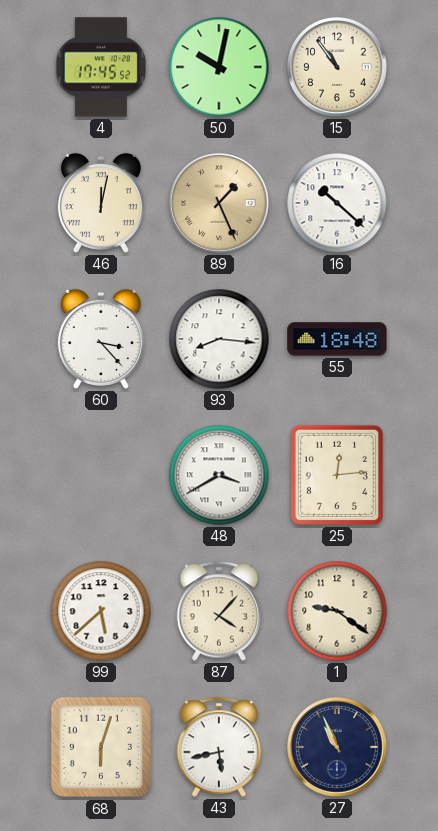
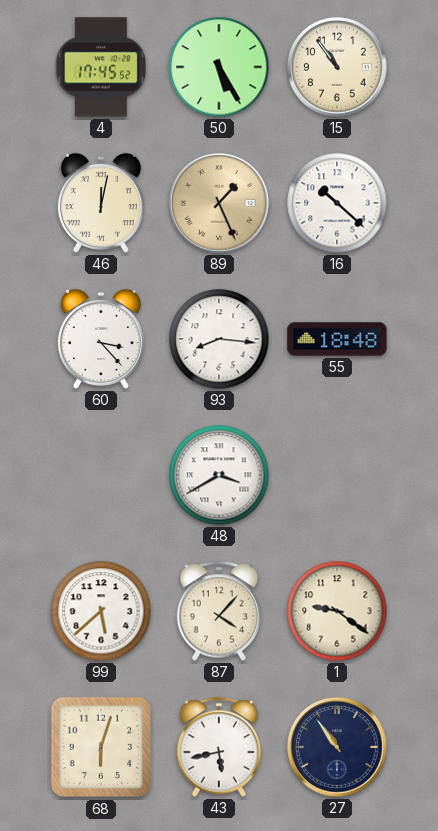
50: 10:02 -> 5:25 (219, 67)
25: 12:14 -> none (337, 475)
27: 10:56 -> 10:54 (337, 747)
